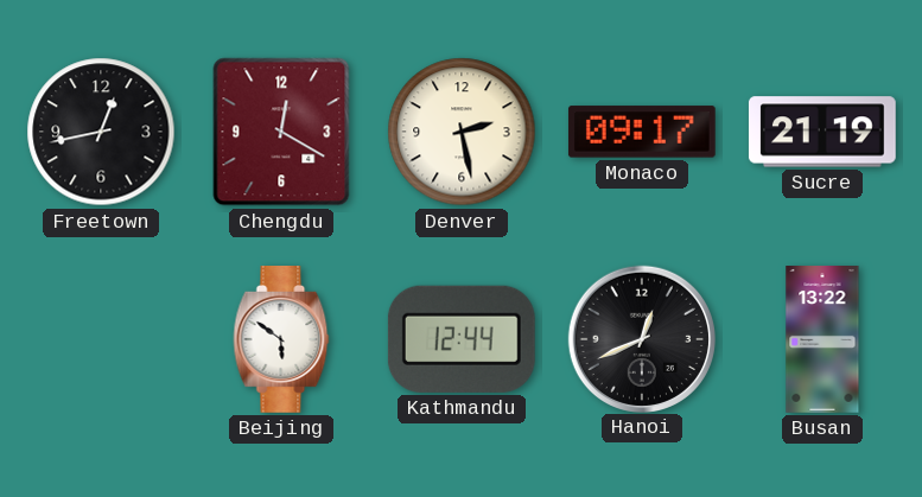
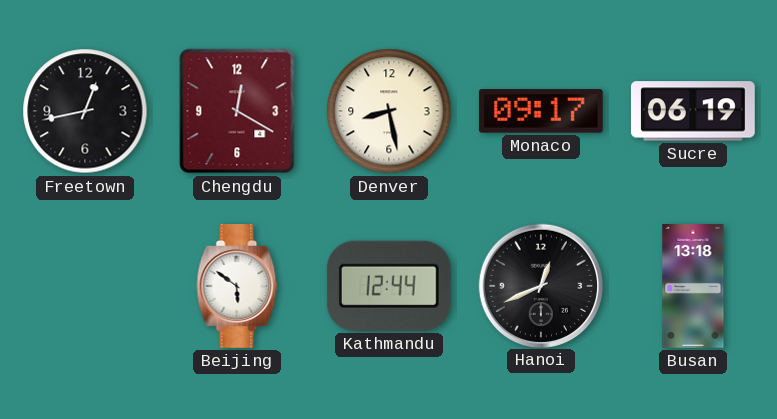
Denver: 2:28 -> 8:28 (389, 111)
Sucre: 21:19 -> 06:19 (693, 111)
Busan: 13:22 -> 13:18 (693, 287)
